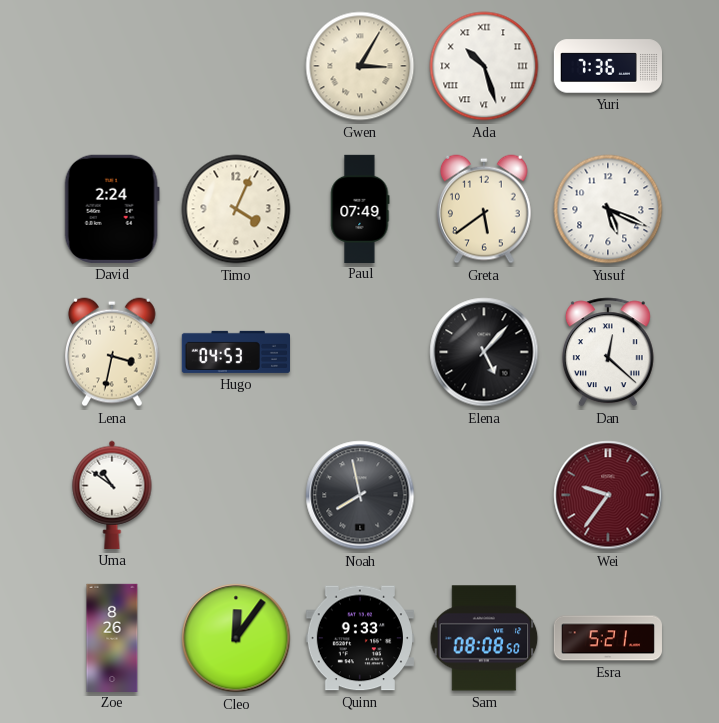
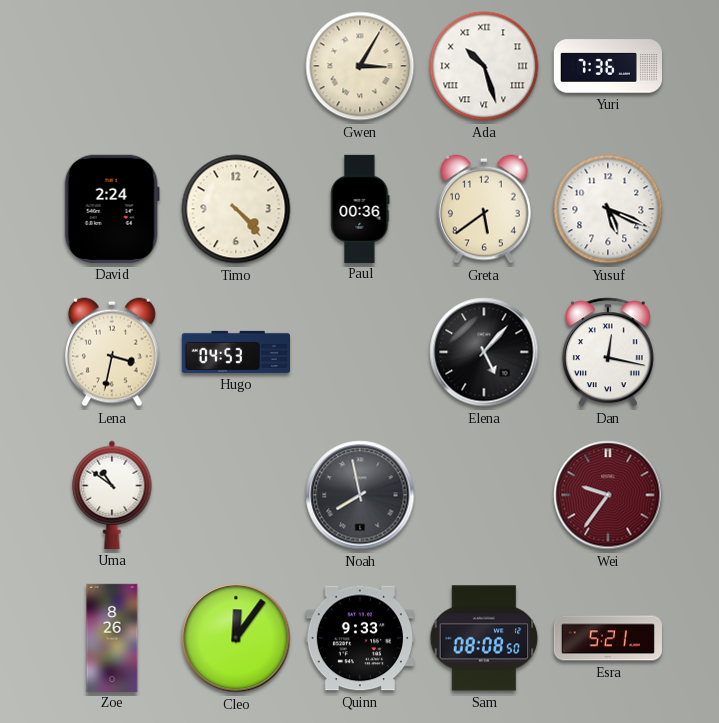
Timo: 4:04 -> 4:23 (236, 209)
Paul: 07:49 -> 00:36 (360, 208)
Dan: 12:22 -> 12:17 (608, 352)
